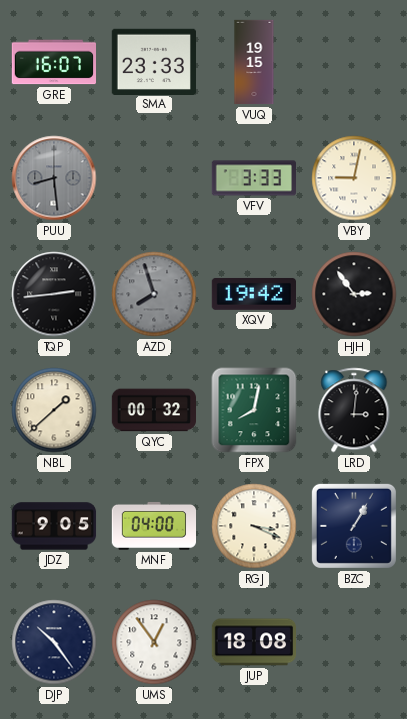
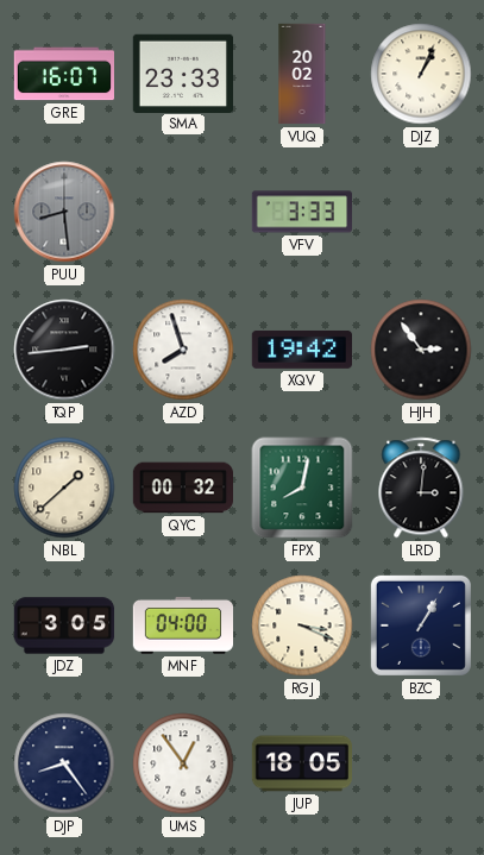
VUQ: 19:15 -> 20:02 (302, 74)
DJZ: none -> 1:04 (421, 74)
VBY: 9:02 -> none (354, 178)
AZD dial: grey -> white (183, 350)
JDZ: 9:05 -> 3:05 (64, 625)
DJP: 10:24 -> 8:24 (64, 763)
JUP: 18:08 -> 18:05 (302, 763)
